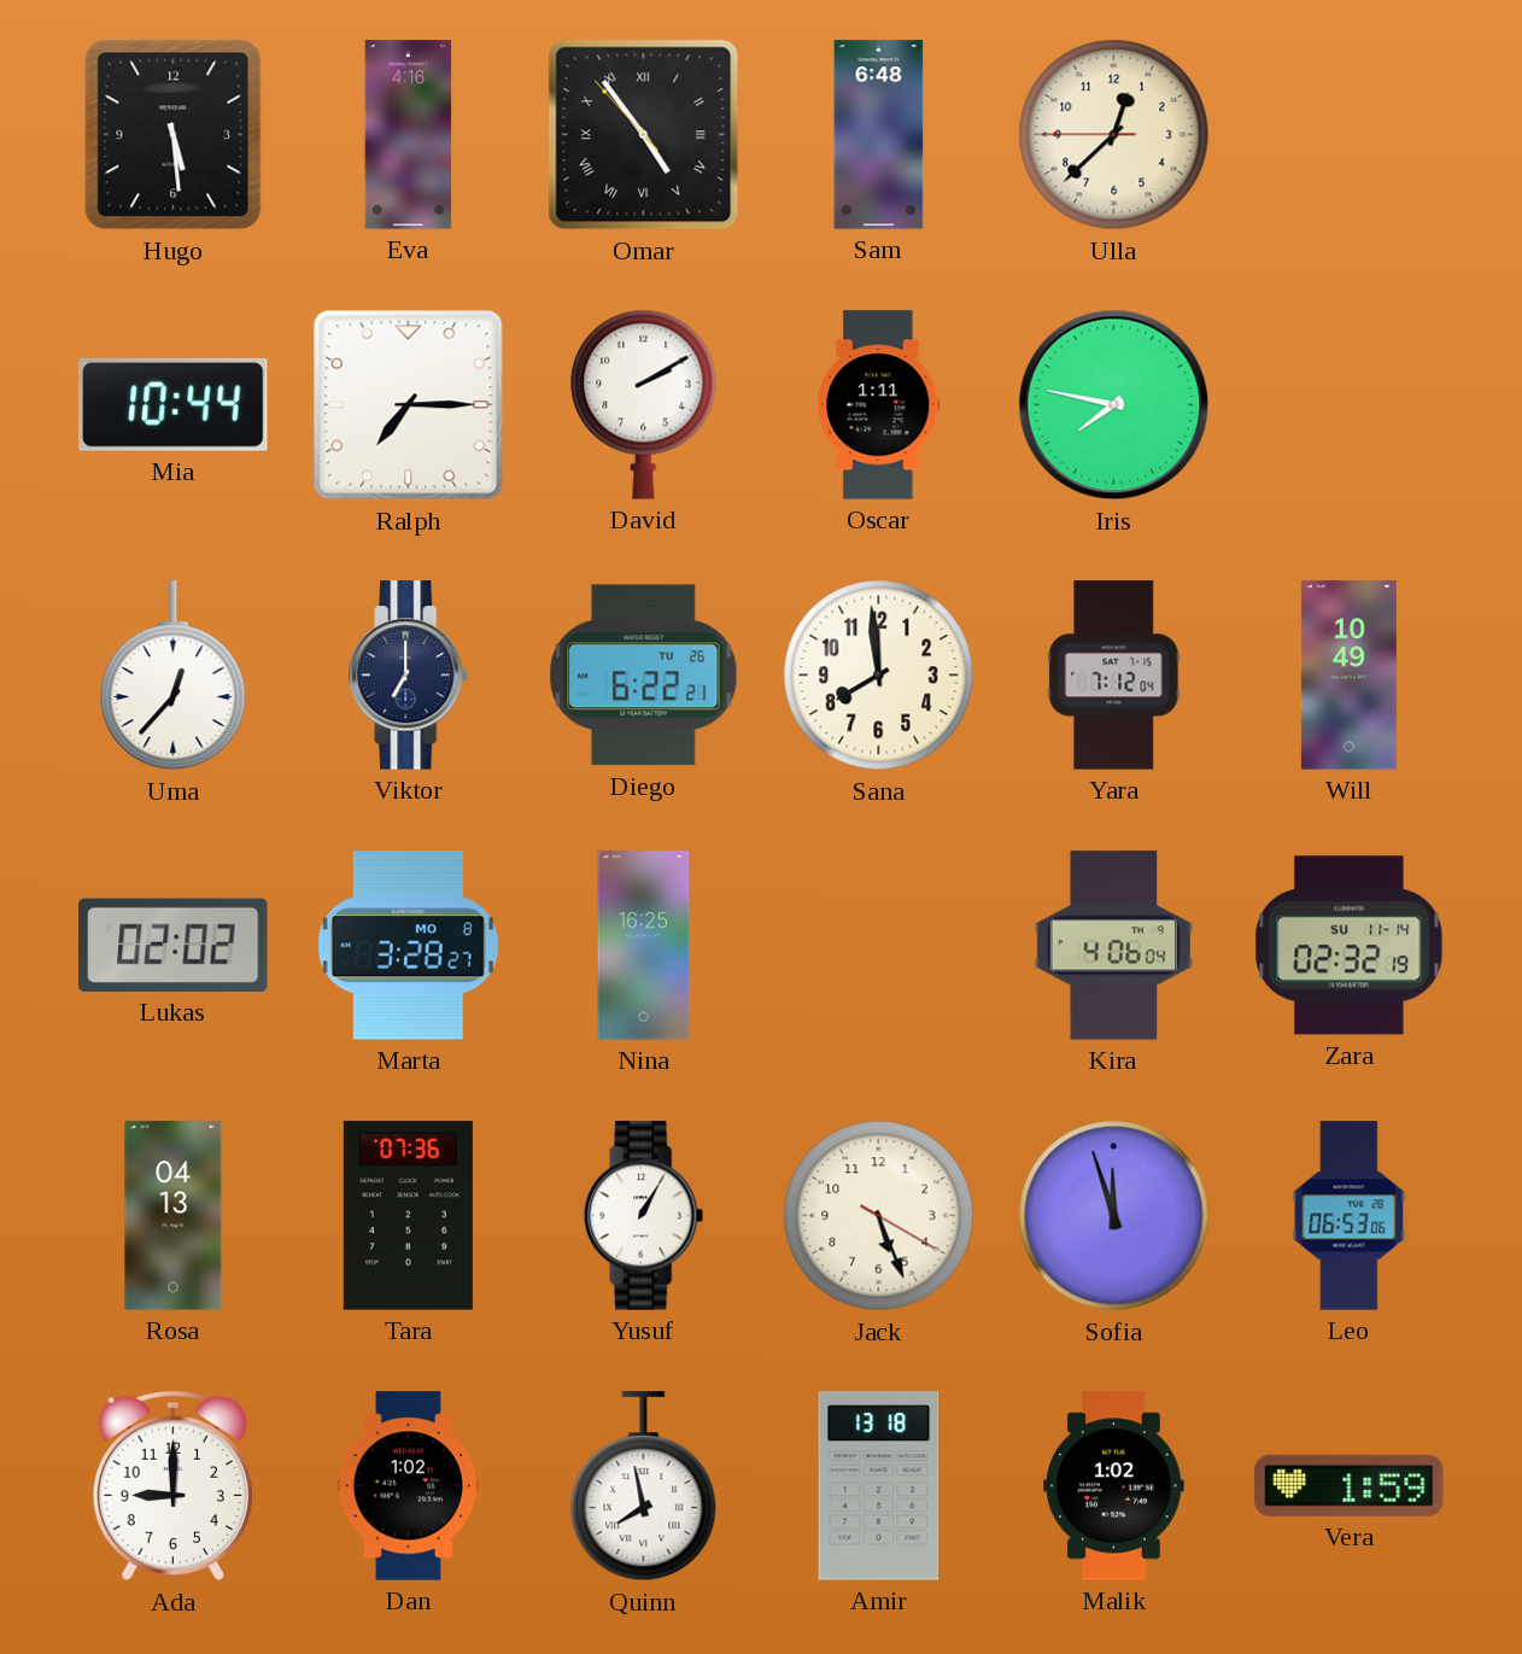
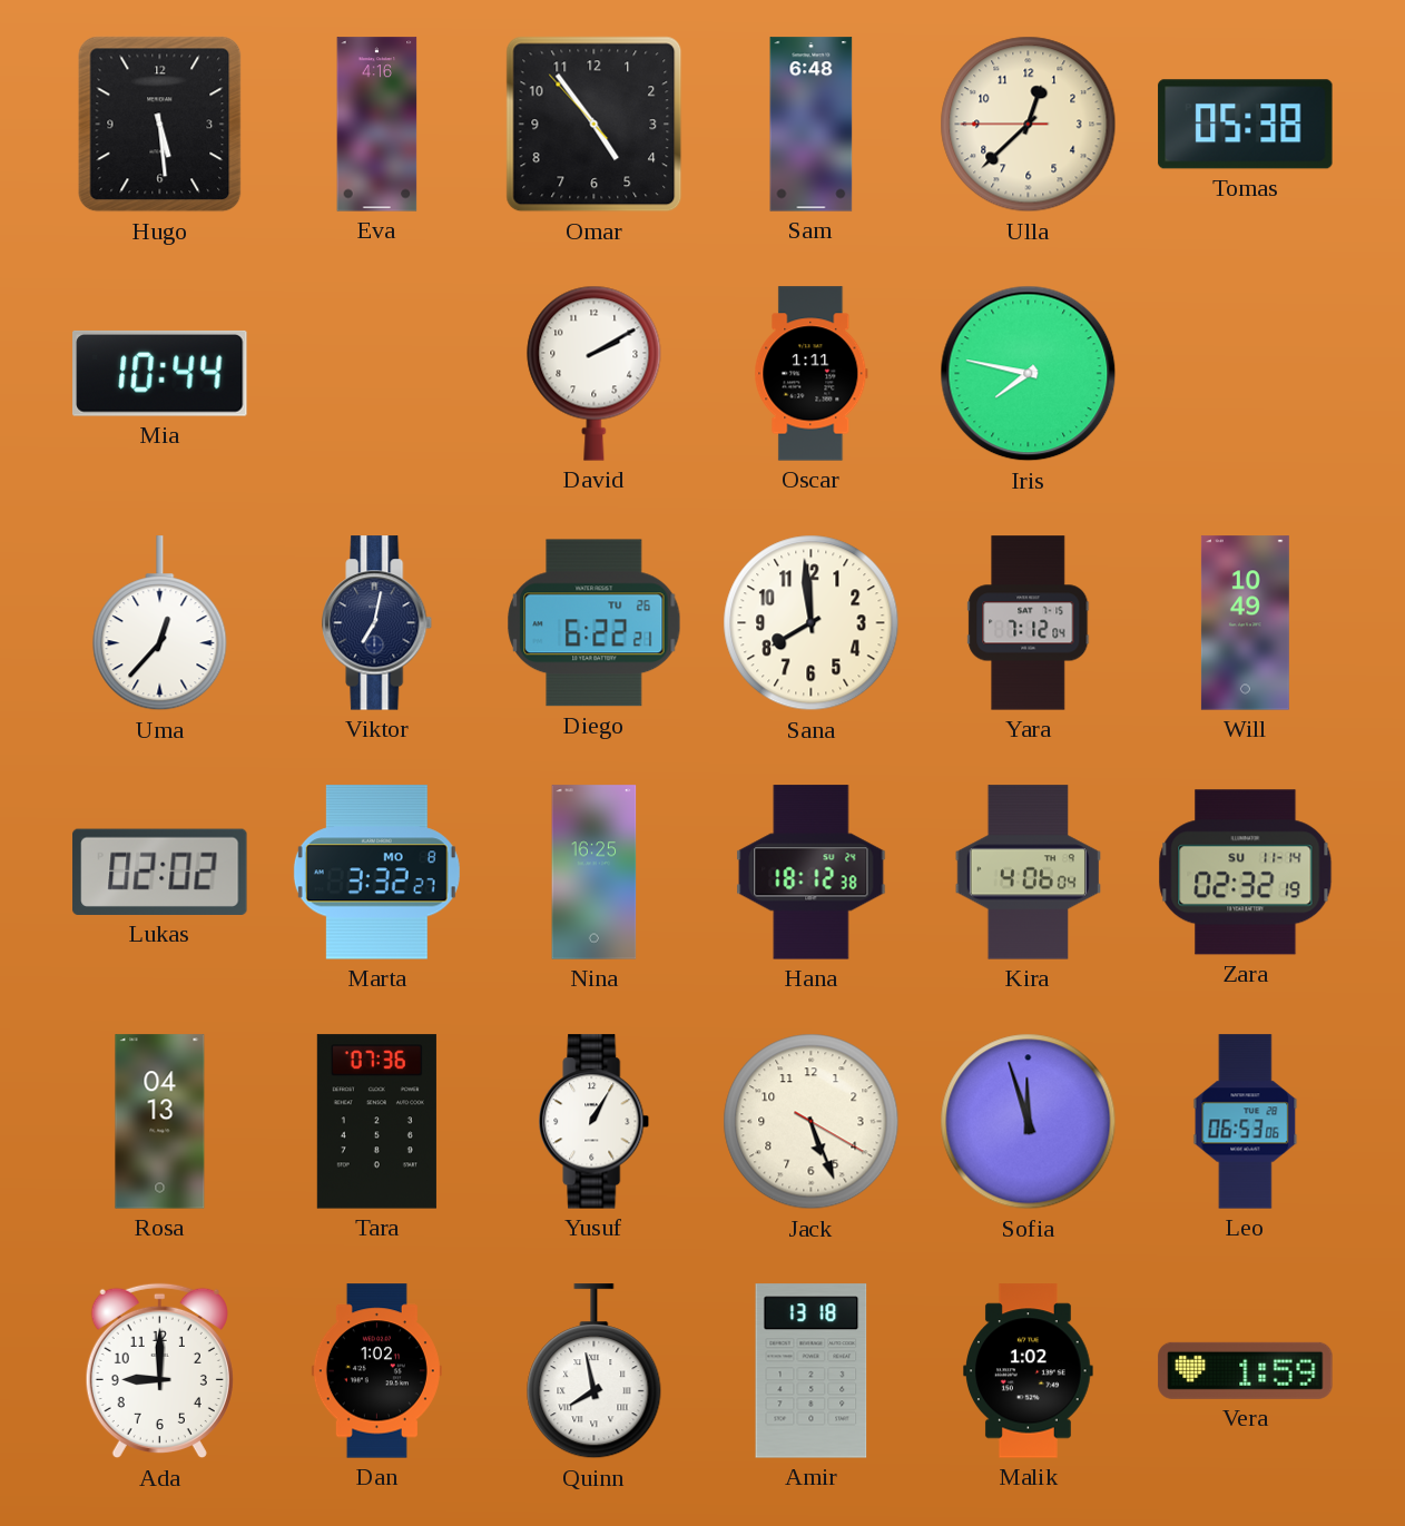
Omar numerals: Roman -> Arabic (595, 125)
Tomas: none -> 05:38 (1246, 125)
Ralph: 7:15 -> none (409, 405)
Viktor: 7:00 -> 7:02 (377, 623)
Marta: 3:28 -> 3:32 (376, 873)
Hana: none -> 18:12 (812, 873)
